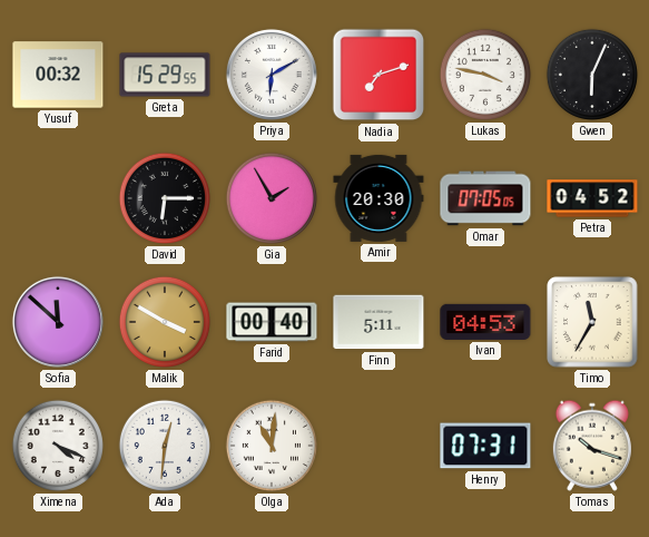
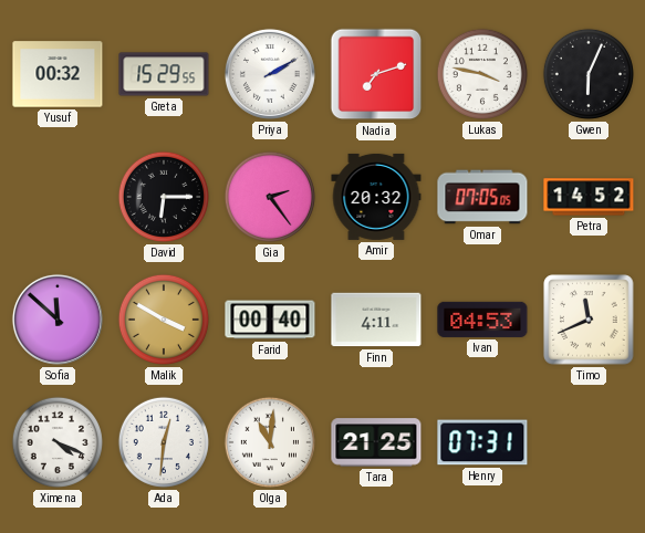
Priya: 6:10 -> 2:10 (270, 74)
Gia: 1:55 -> 2:24 (270, 197)
Amir: 20:30 -> 20:32 (376, 197)
Petra: 04:52 -> 14:52 (589, 197)
Finn: 5:11 -> 4:11 (376, 320)
Timo: 11:35 -> 11:41 (589, 320)
Tara: none -> 21:25 (376, 442)
Tomas: 10:18 -> none (592, 446)
